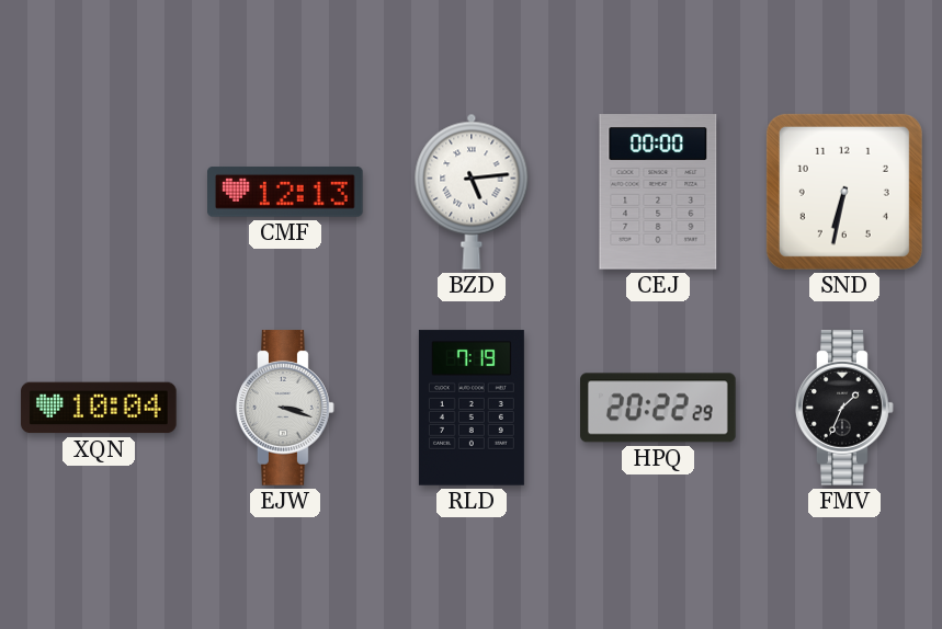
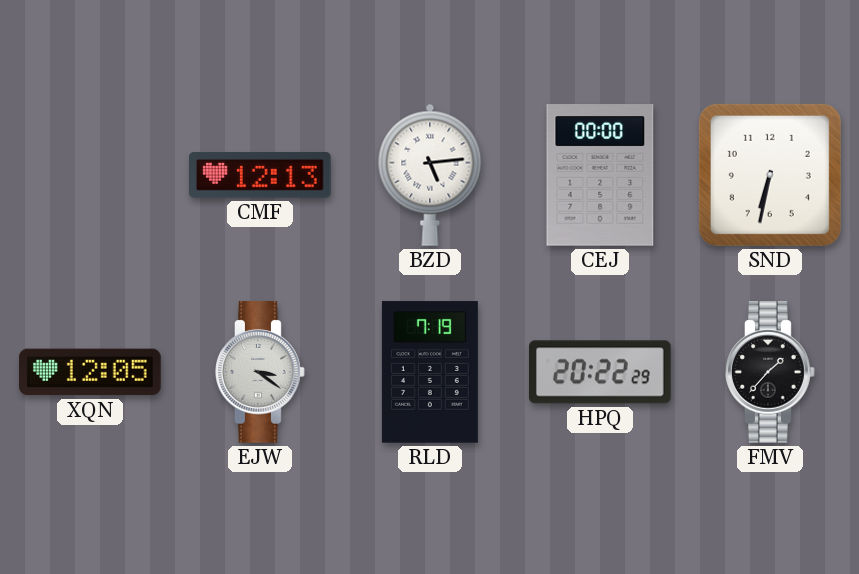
XQN: 10:04 -> 12:05 (90, 372)
EJW: 3:18 -> 3:21 (260, 372)
FMV: 1:34 -> 1:37 (770, 372)
